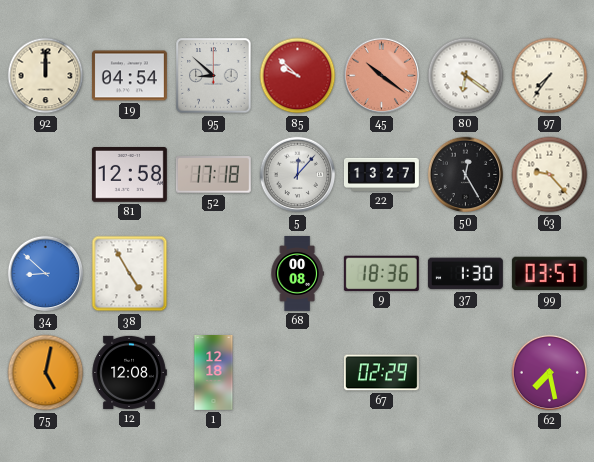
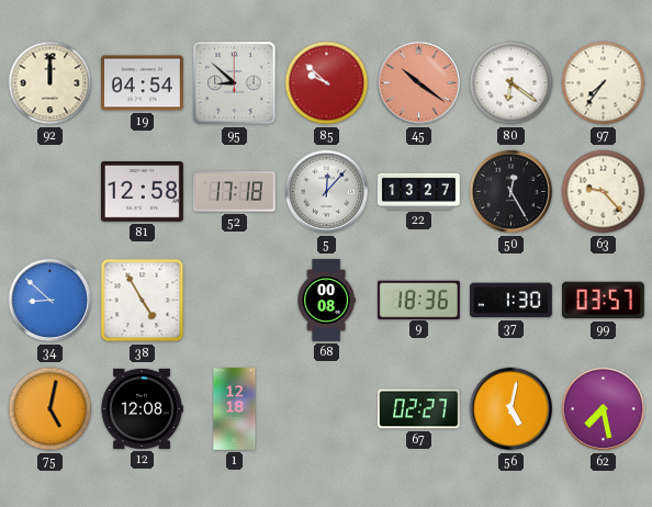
67: 02:29 -> 02:27 (418, 409)
56: none -> 5:02 (512, 409)
